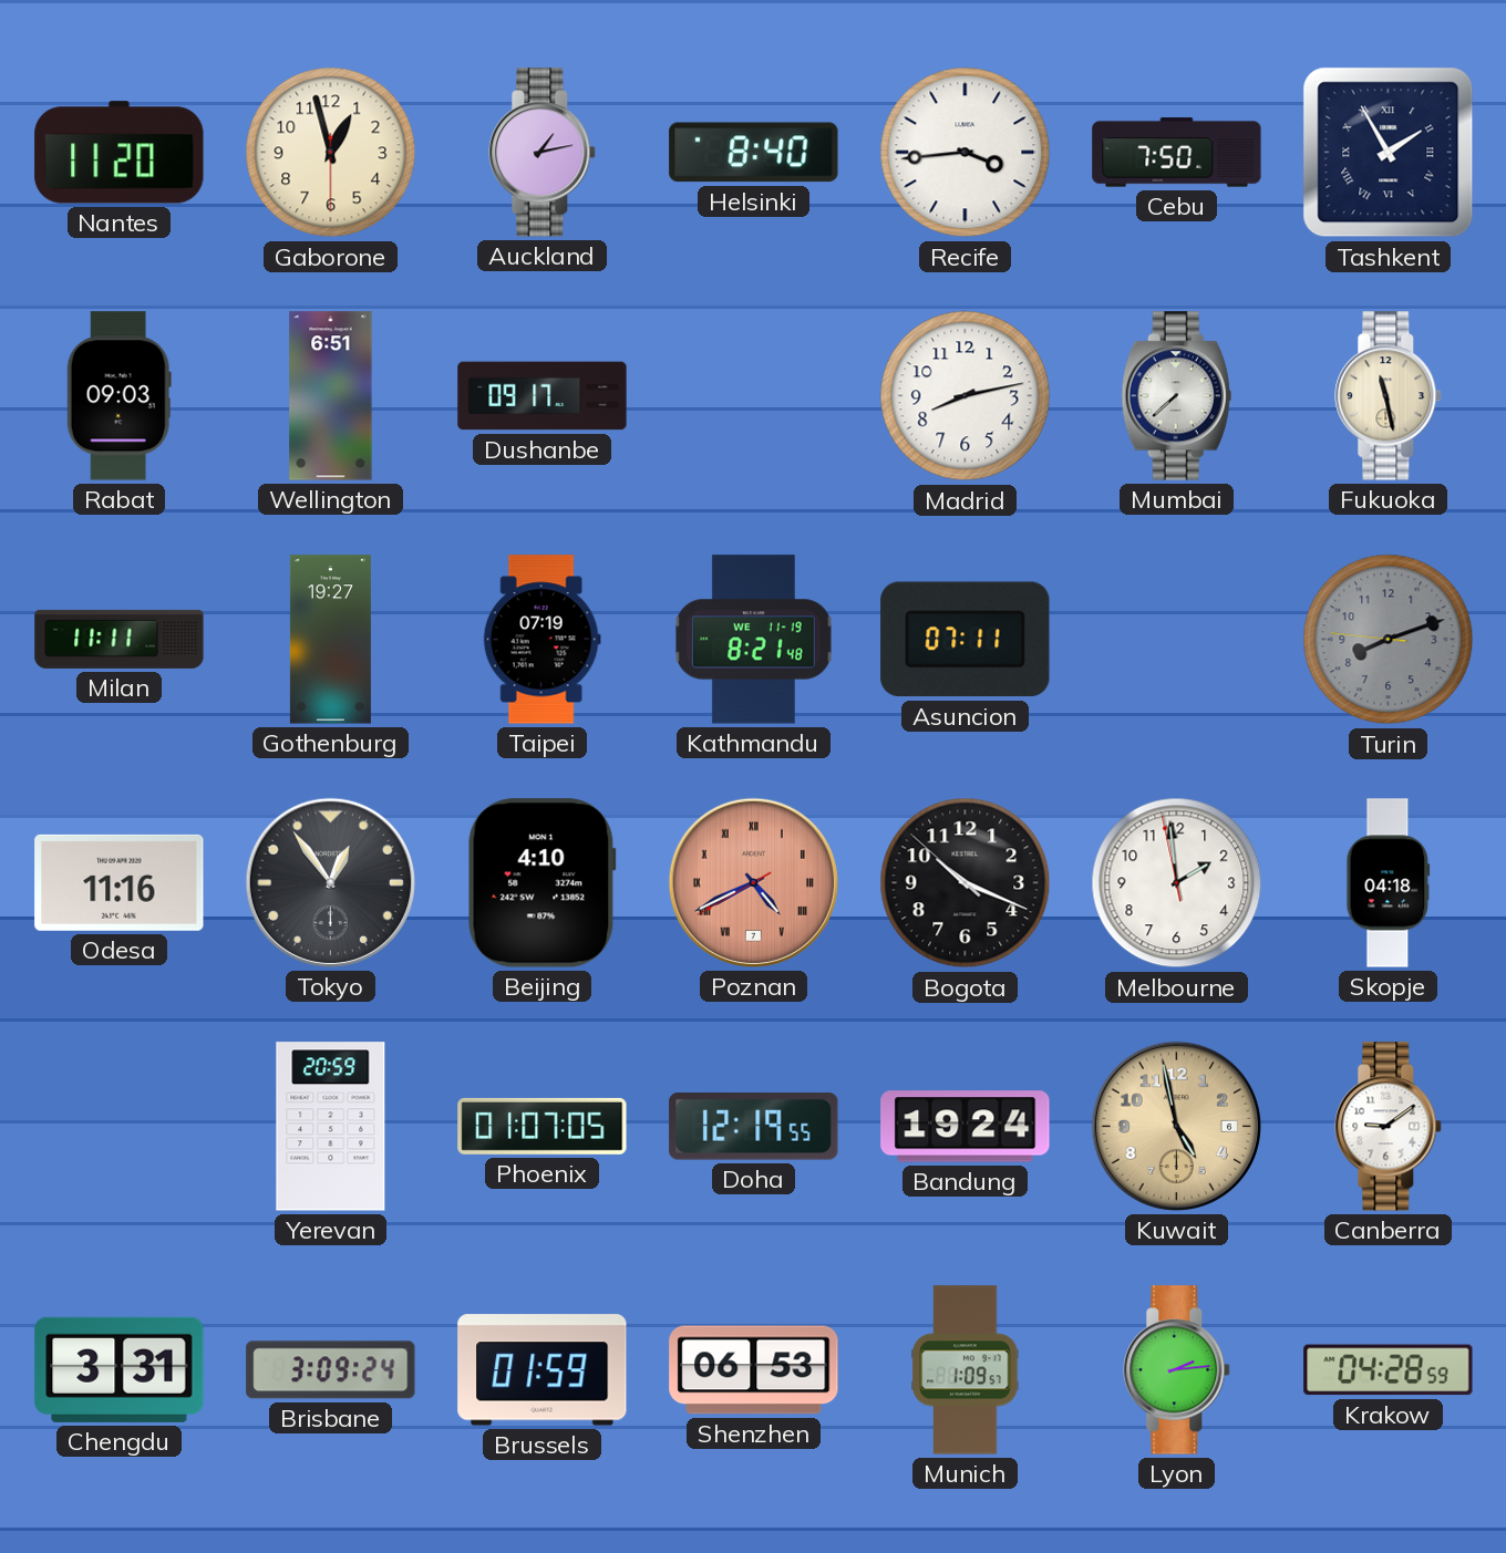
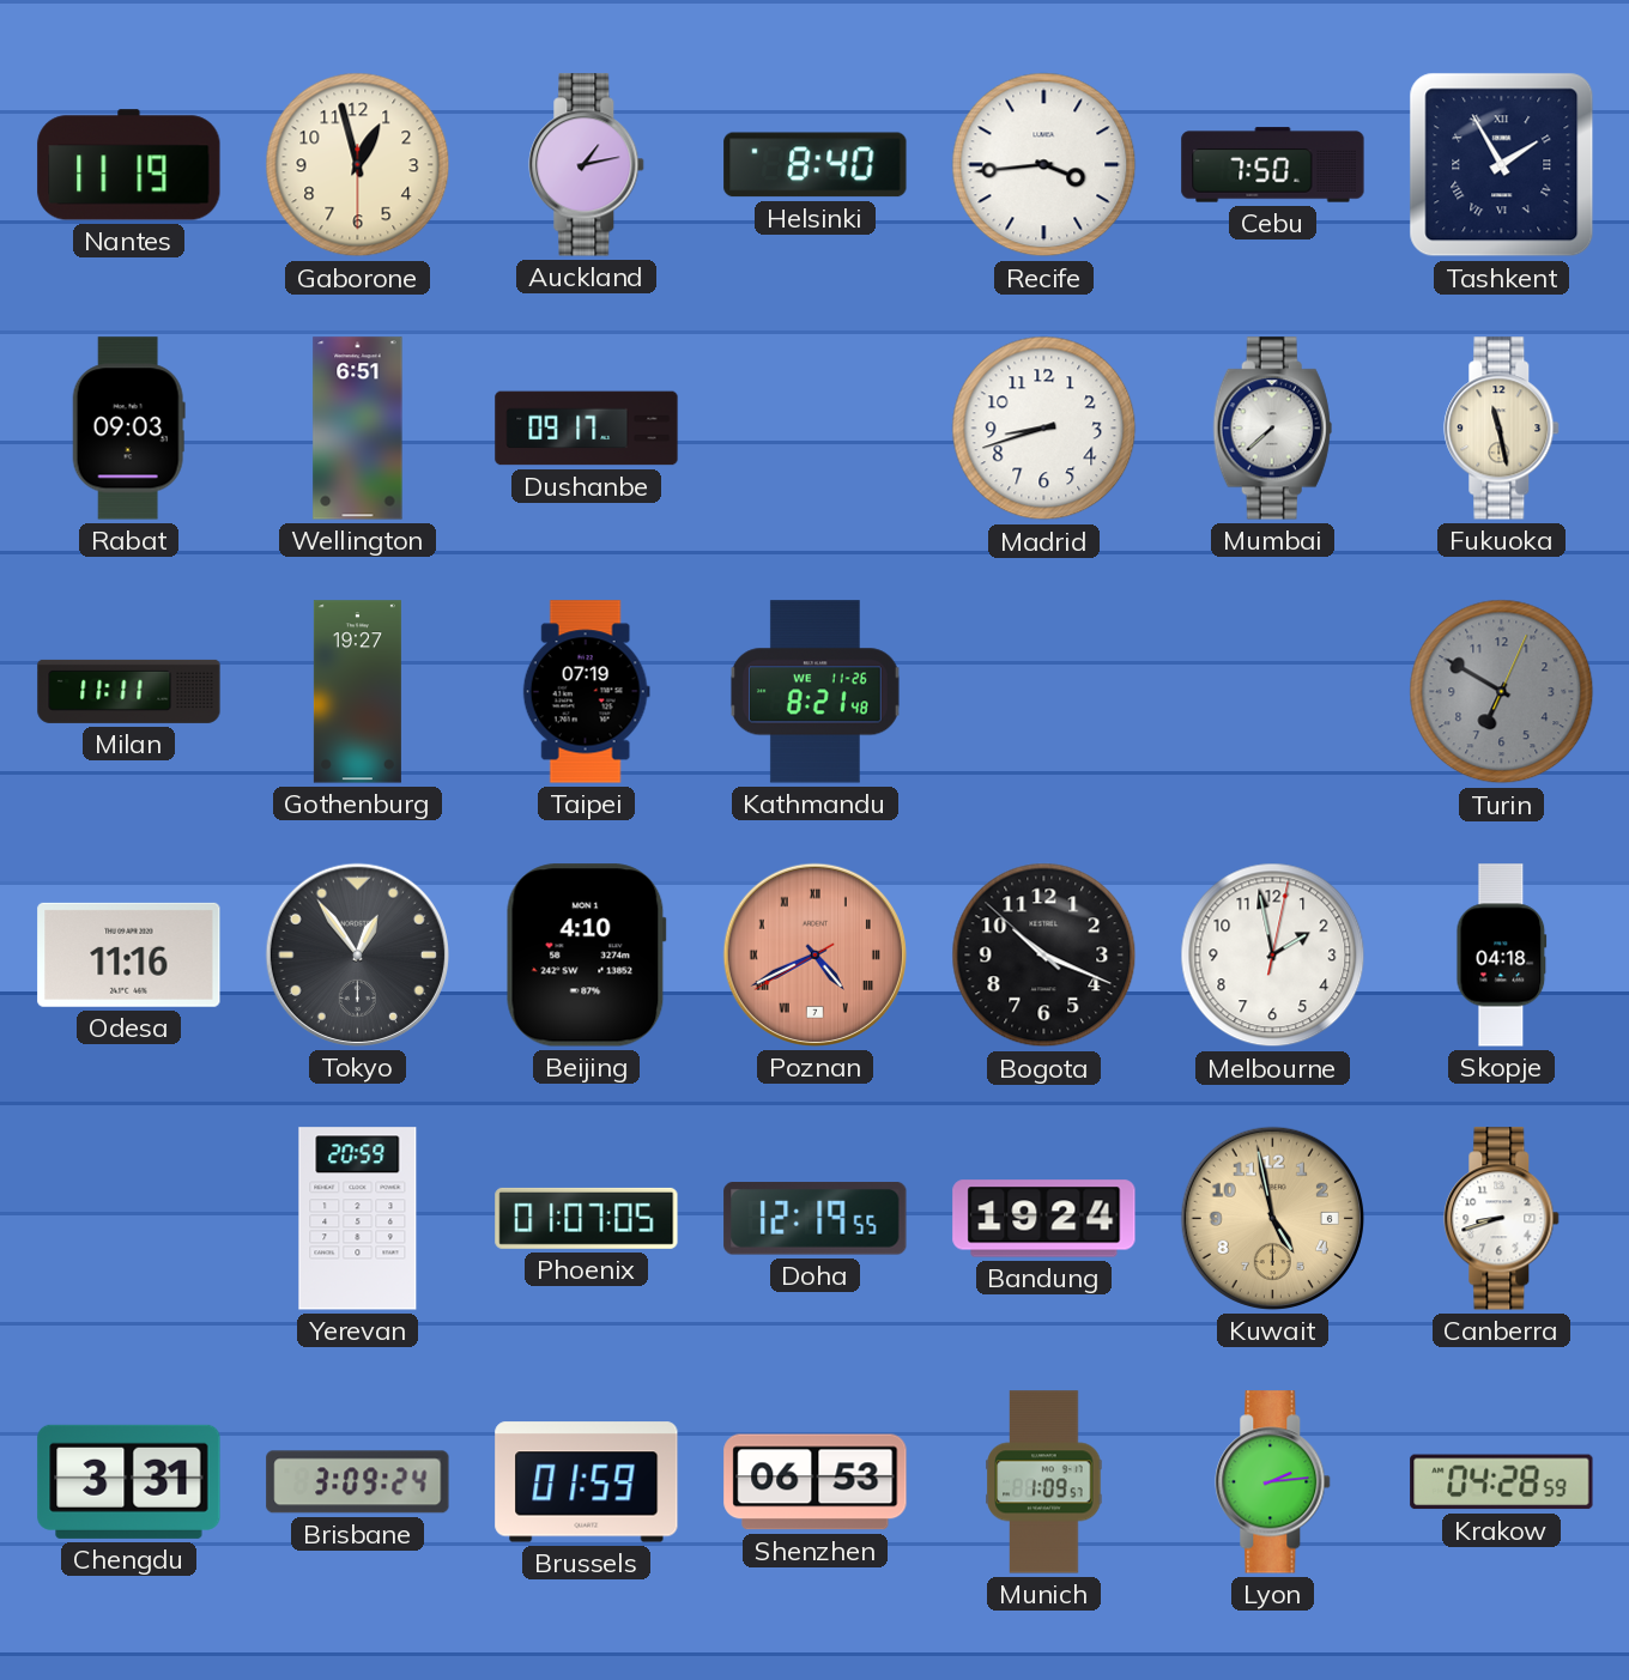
Nantes: 11:20 -> 11:19 (129, 165)
Madrid: 8:13 -> 8:42 (1044, 429)
Kathmandu date: WE 11-19 -> WE 11-26 (814, 692)
Asuncion: 07:11 -> none (966, 640)
Turin: 8:11 -> 6:50 (1502, 692)
Melbourne: 1:58:58 -> 1:58:02 (1273, 956)
Canberra: 9:09 -> 8:42 (1502, 1219)
